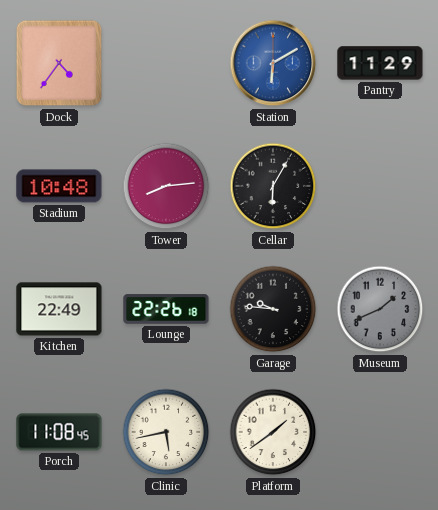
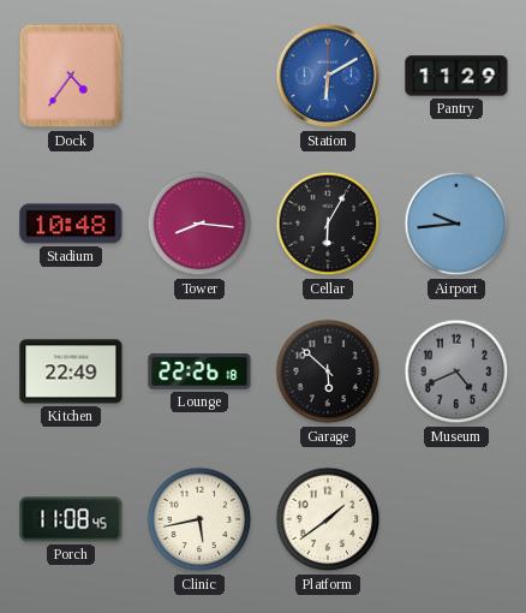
Tower: 8:14 -> 8:16 (199, 224)
Airport: none -> 9:44 (456, 224)
Garage: 9:46 -> 5:52 (328, 371)
Museum: 1:41 -> 4:41 (456, 371)
